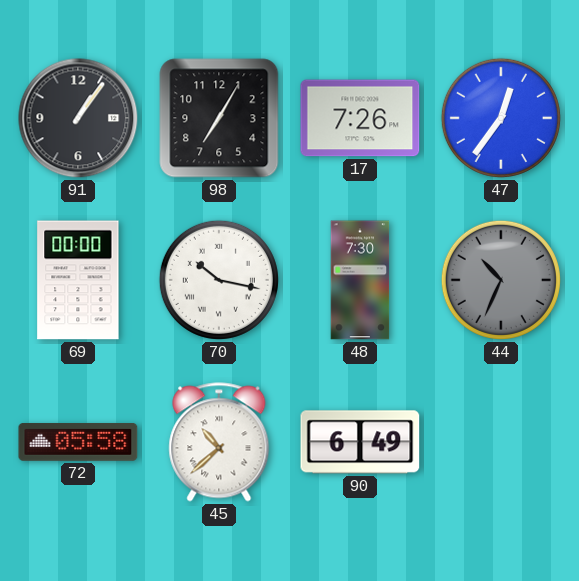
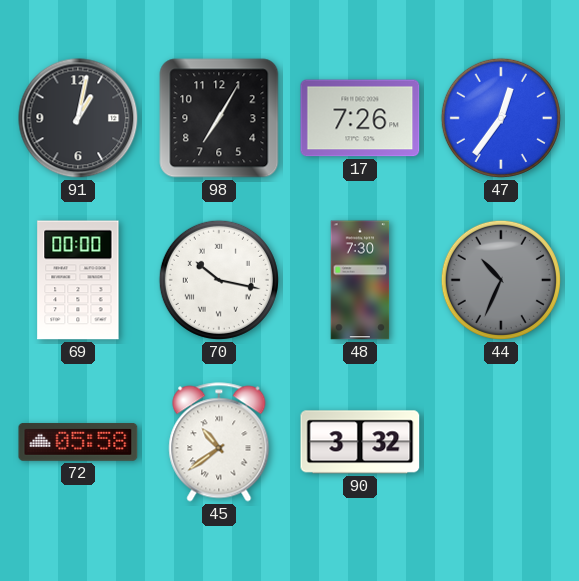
91: 1:06 -> 1:02 (78, 118)
45: 10:38 -> 10:39 (219, 442)
90: 6:49 -> 3:32 (360, 442)
